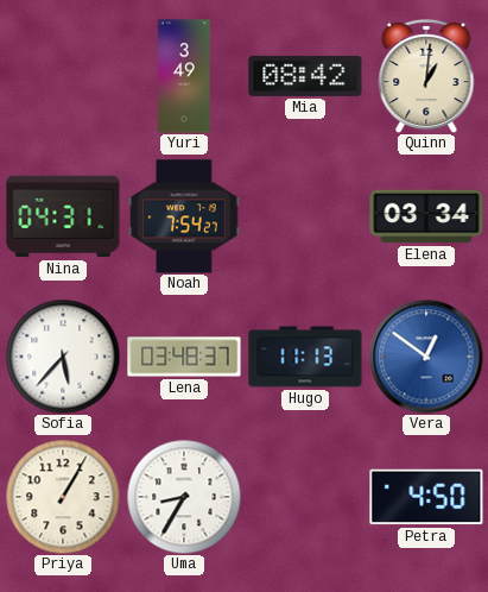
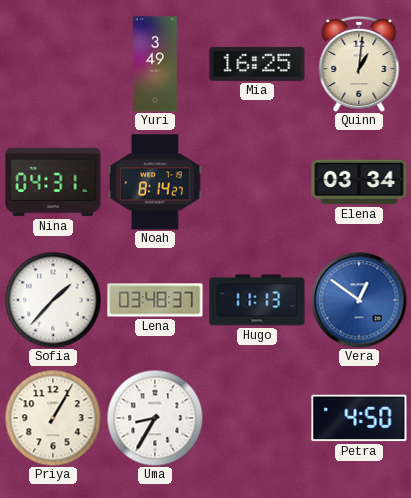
Mia: 08:42 -> 16:25 (257, 64)
Noah: 7:54 -> 8:14 (155, 182)
Sofia: 5:37 -> 1:37 (53, 300)
